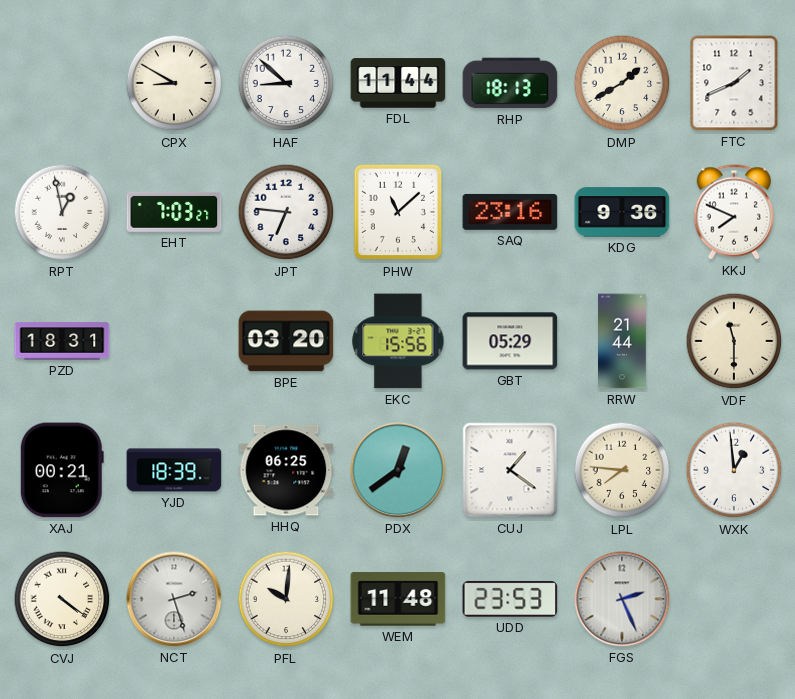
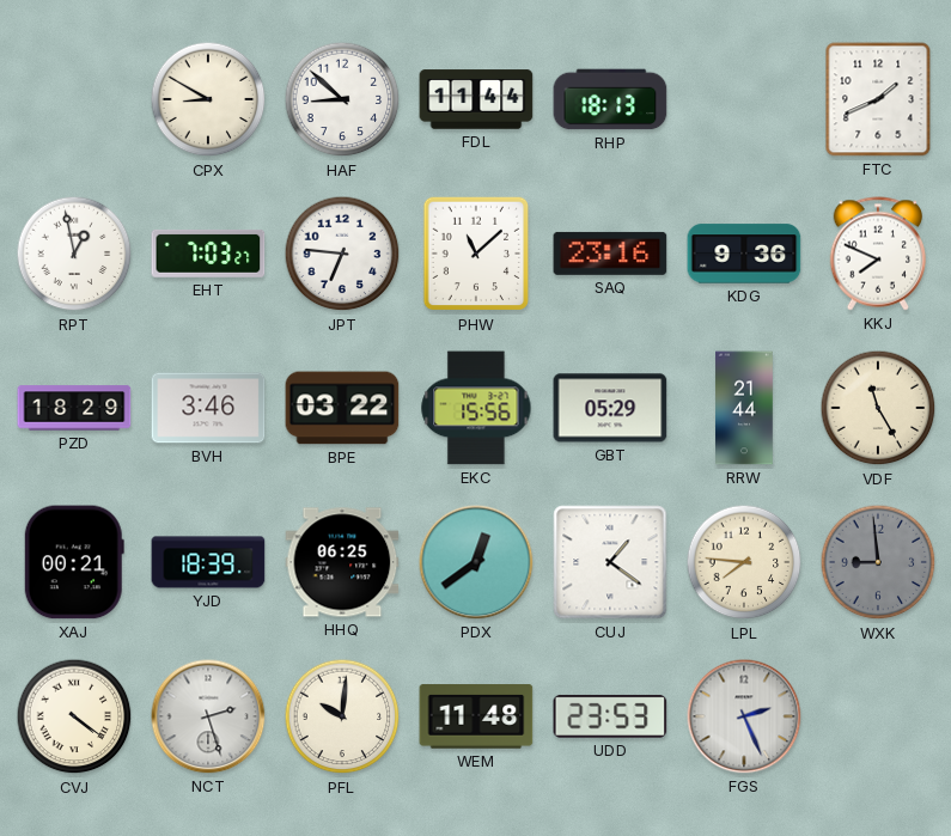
DMP: 1:40 -> none (622, 83)
PZD: 18:31 -> 18:29 (74, 408)
BVH: none -> 3:46 (208, 408)
BPE: 03:20 -> 03:22 (342, 408)
VDF: 11:30 -> 11:25 (878, 408)
WXK: 12:59 -> 8:59 (878, 562)
WXK dial: white -> grey (878, 562)
